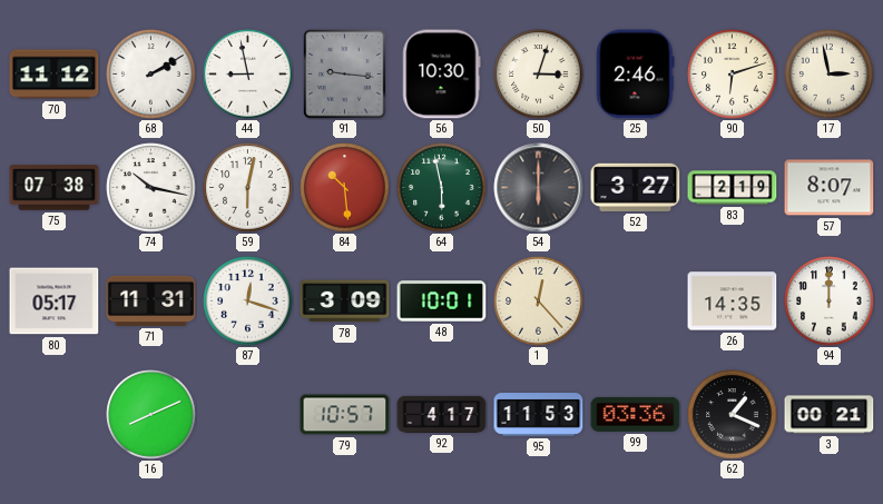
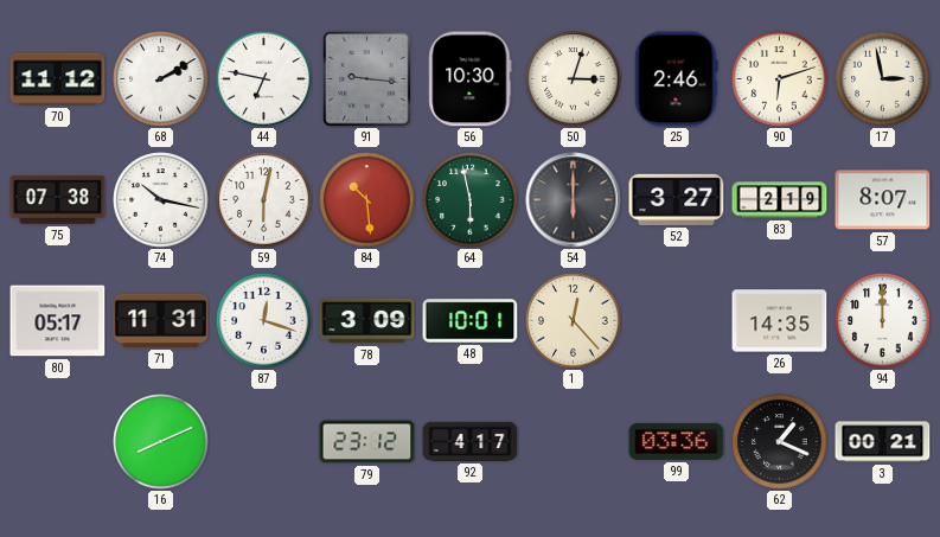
44: 8:58 -> 6:47 (264, 79)
79: 10:57 -> 23:12 (367, 442)
95: 11:53 -> none (539, 415)
